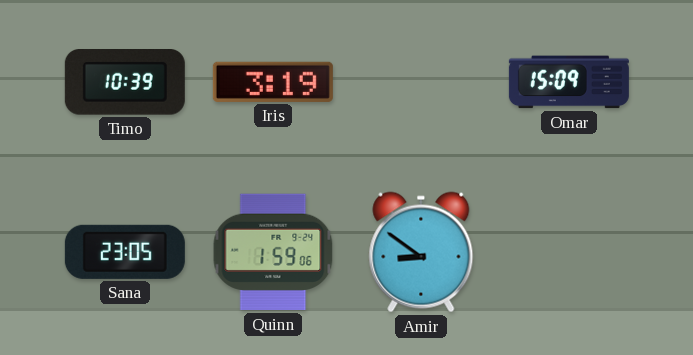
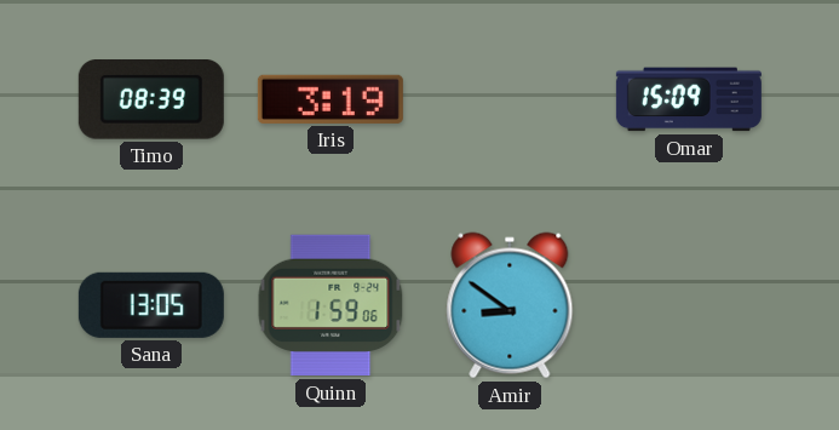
Timo: 10:39 -> 08:39 (151, 101)
Sana: 23:05 -> 13:05 (151, 305)
